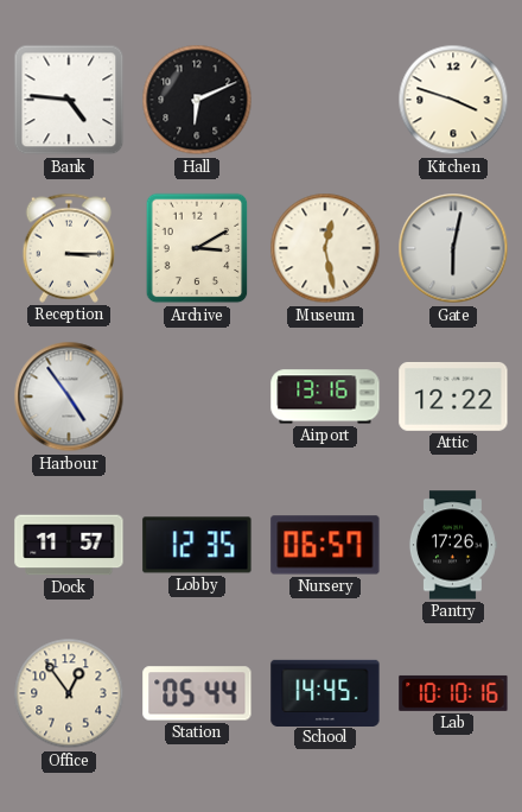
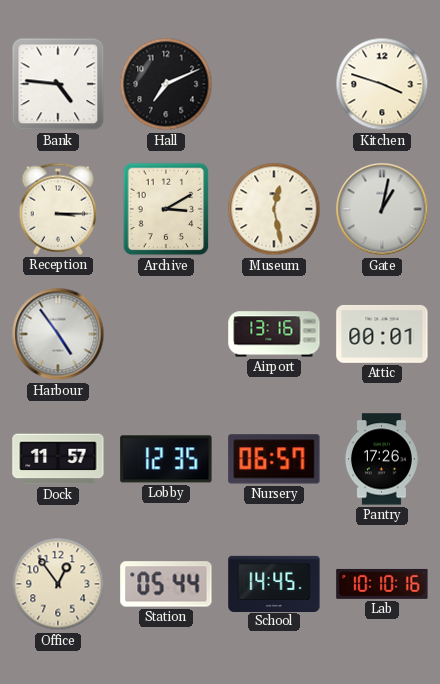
Hall: 6:11 -> 7:11 (166, 84)
Gate: 6:02 -> 1:02 (382, 209)
Attic: 12:22 -> 00:01 (382, 334)
